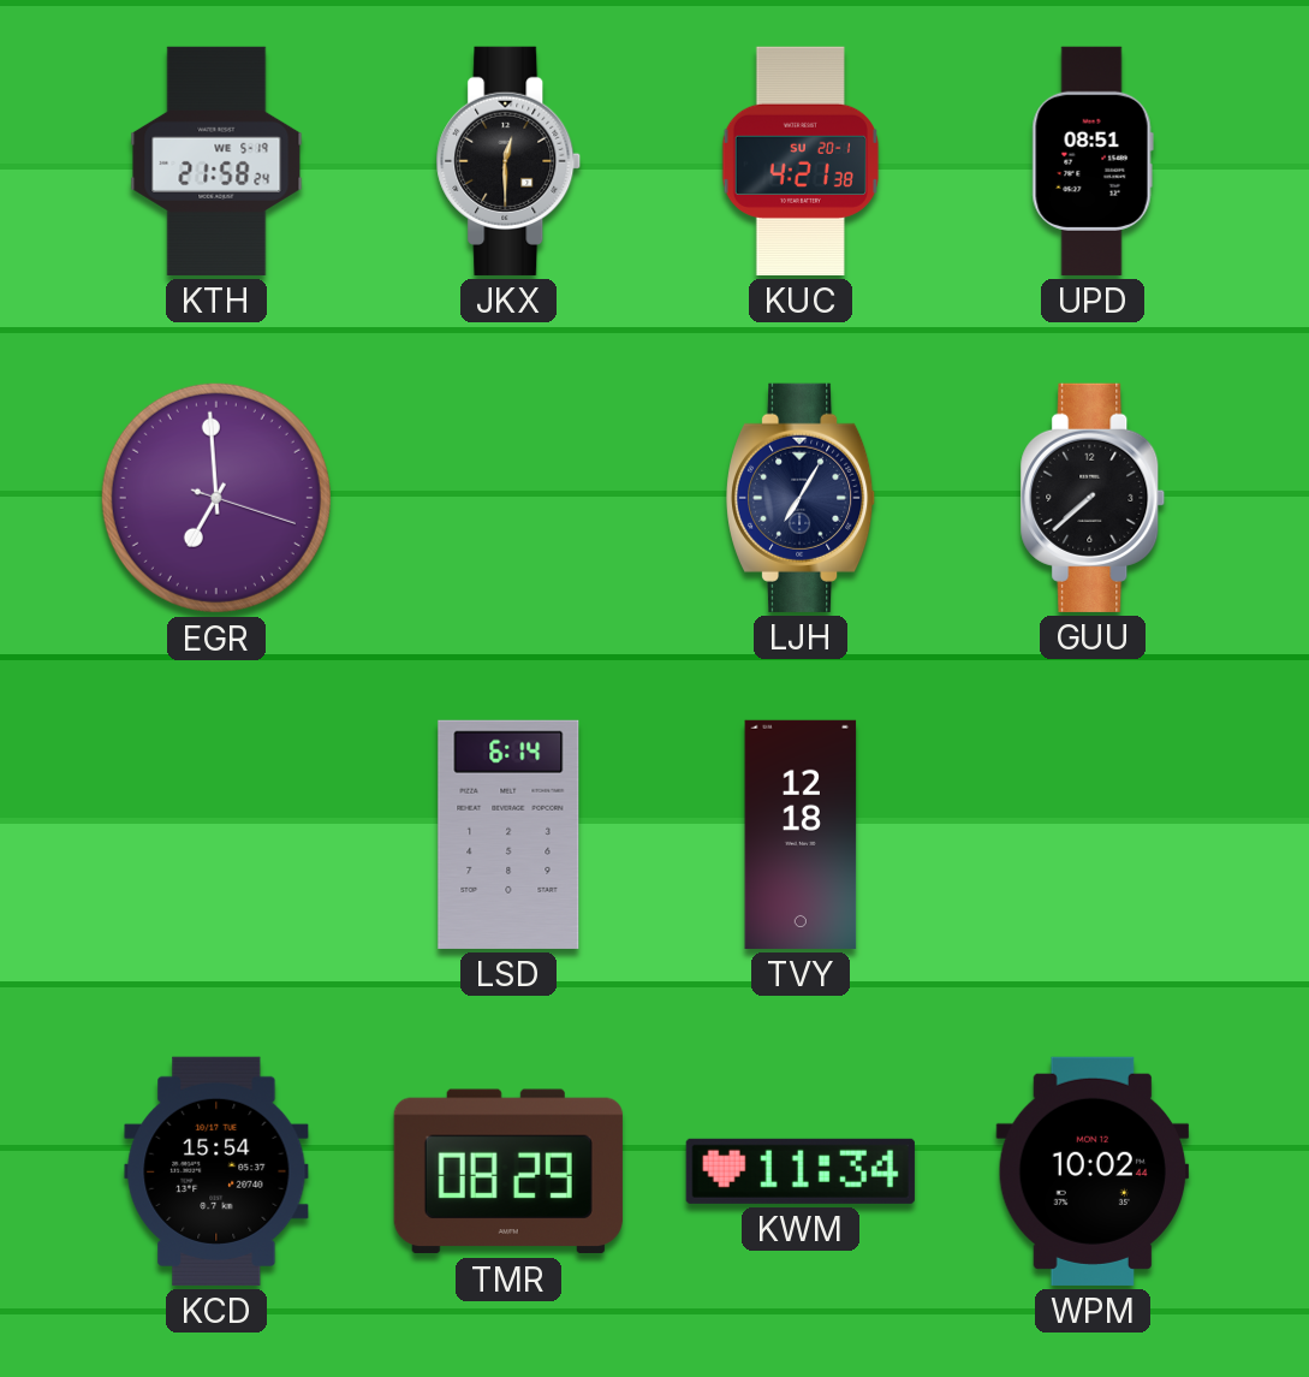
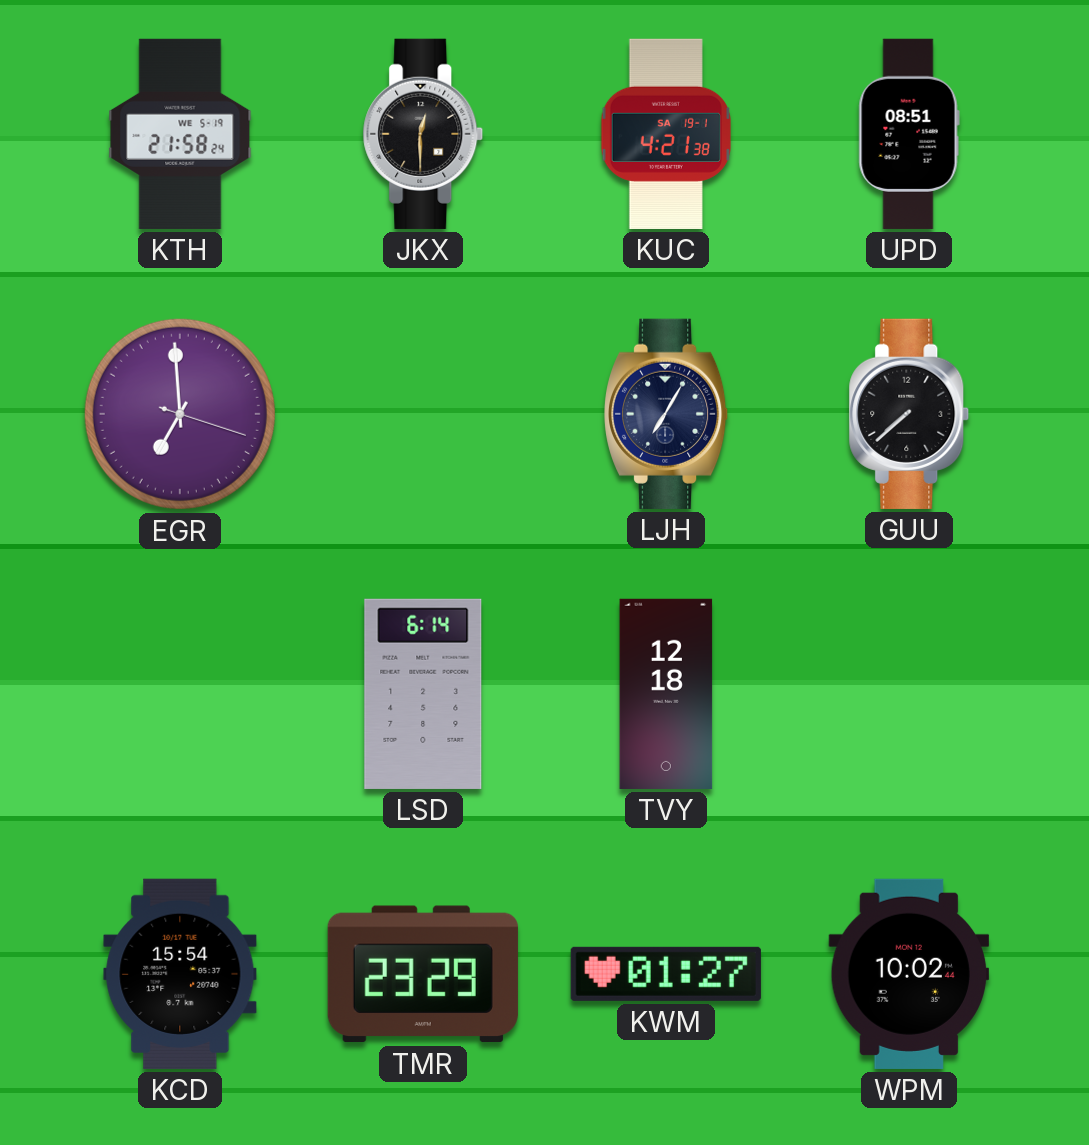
KUC date: SU 20-1 -> SA 19-1 (666, 134)
TMR: 08:29 -> 23:29 (423, 974)
KWM: 11:34 -> 01:27 (666, 974)
